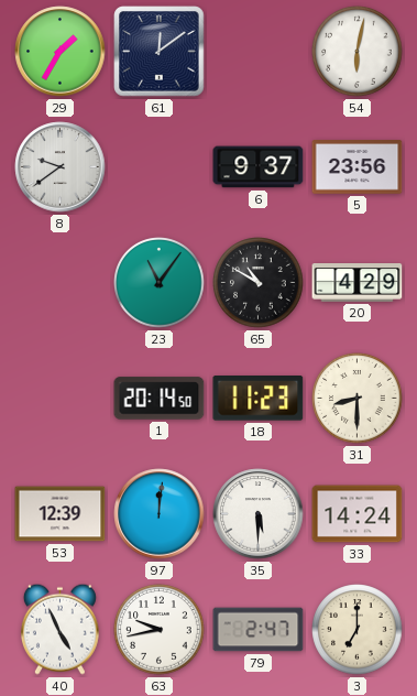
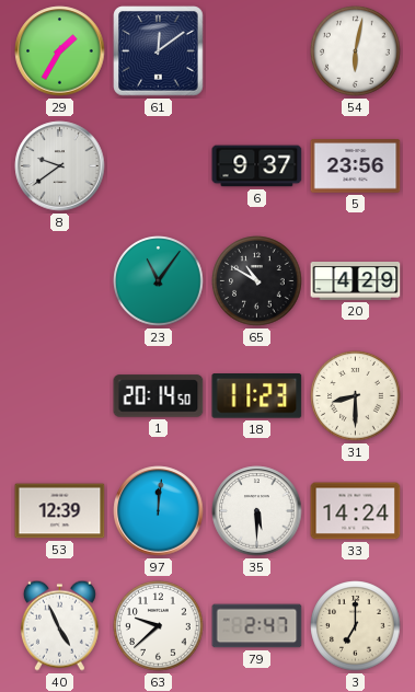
63: 9:43 -> 9:38 (159, 626)
